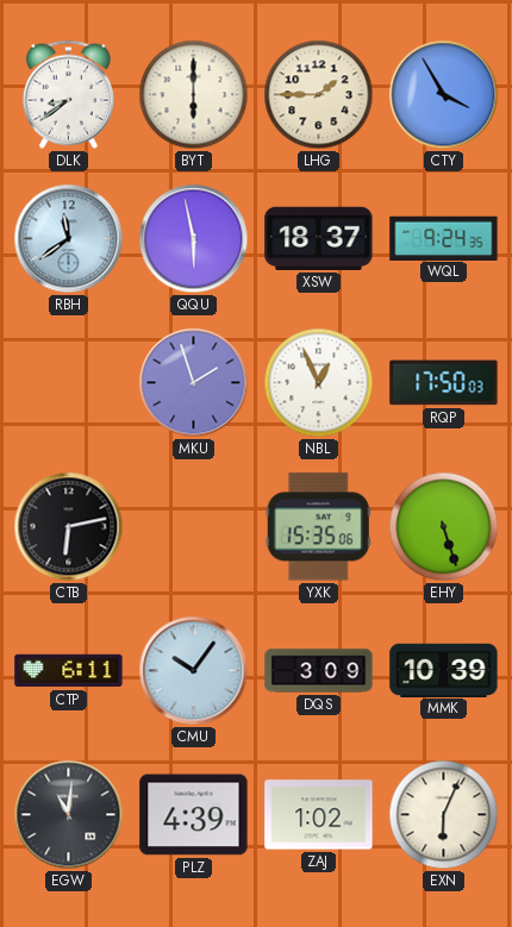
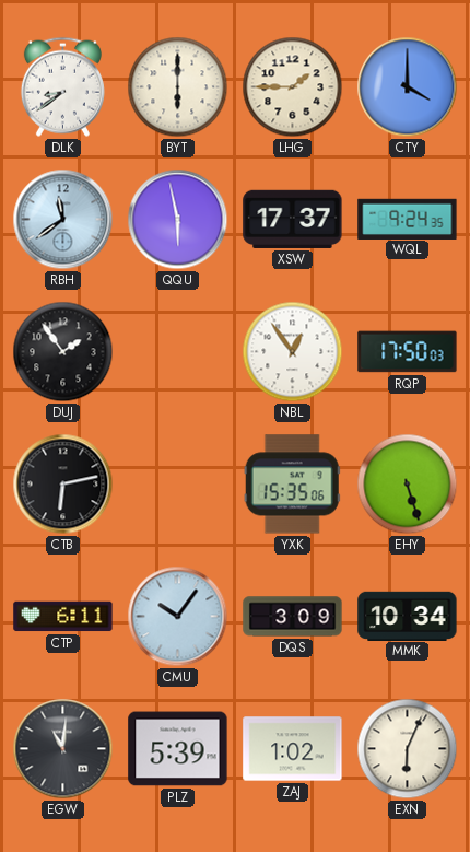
CTY: 3:55 -> 4:00 (408, 87)
XSW: 18:37 -> 17:37 (293, 219)
DUJ: none -> 1:54 (63, 352)
MKU: 1:57 -> none (194, 383)
NBL: 12:56 -> 12:54 (293, 352)
MMK: 10:39 -> 10:34 (408, 616)
PLZ: 4:39 -> 5:39 (178, 749)
